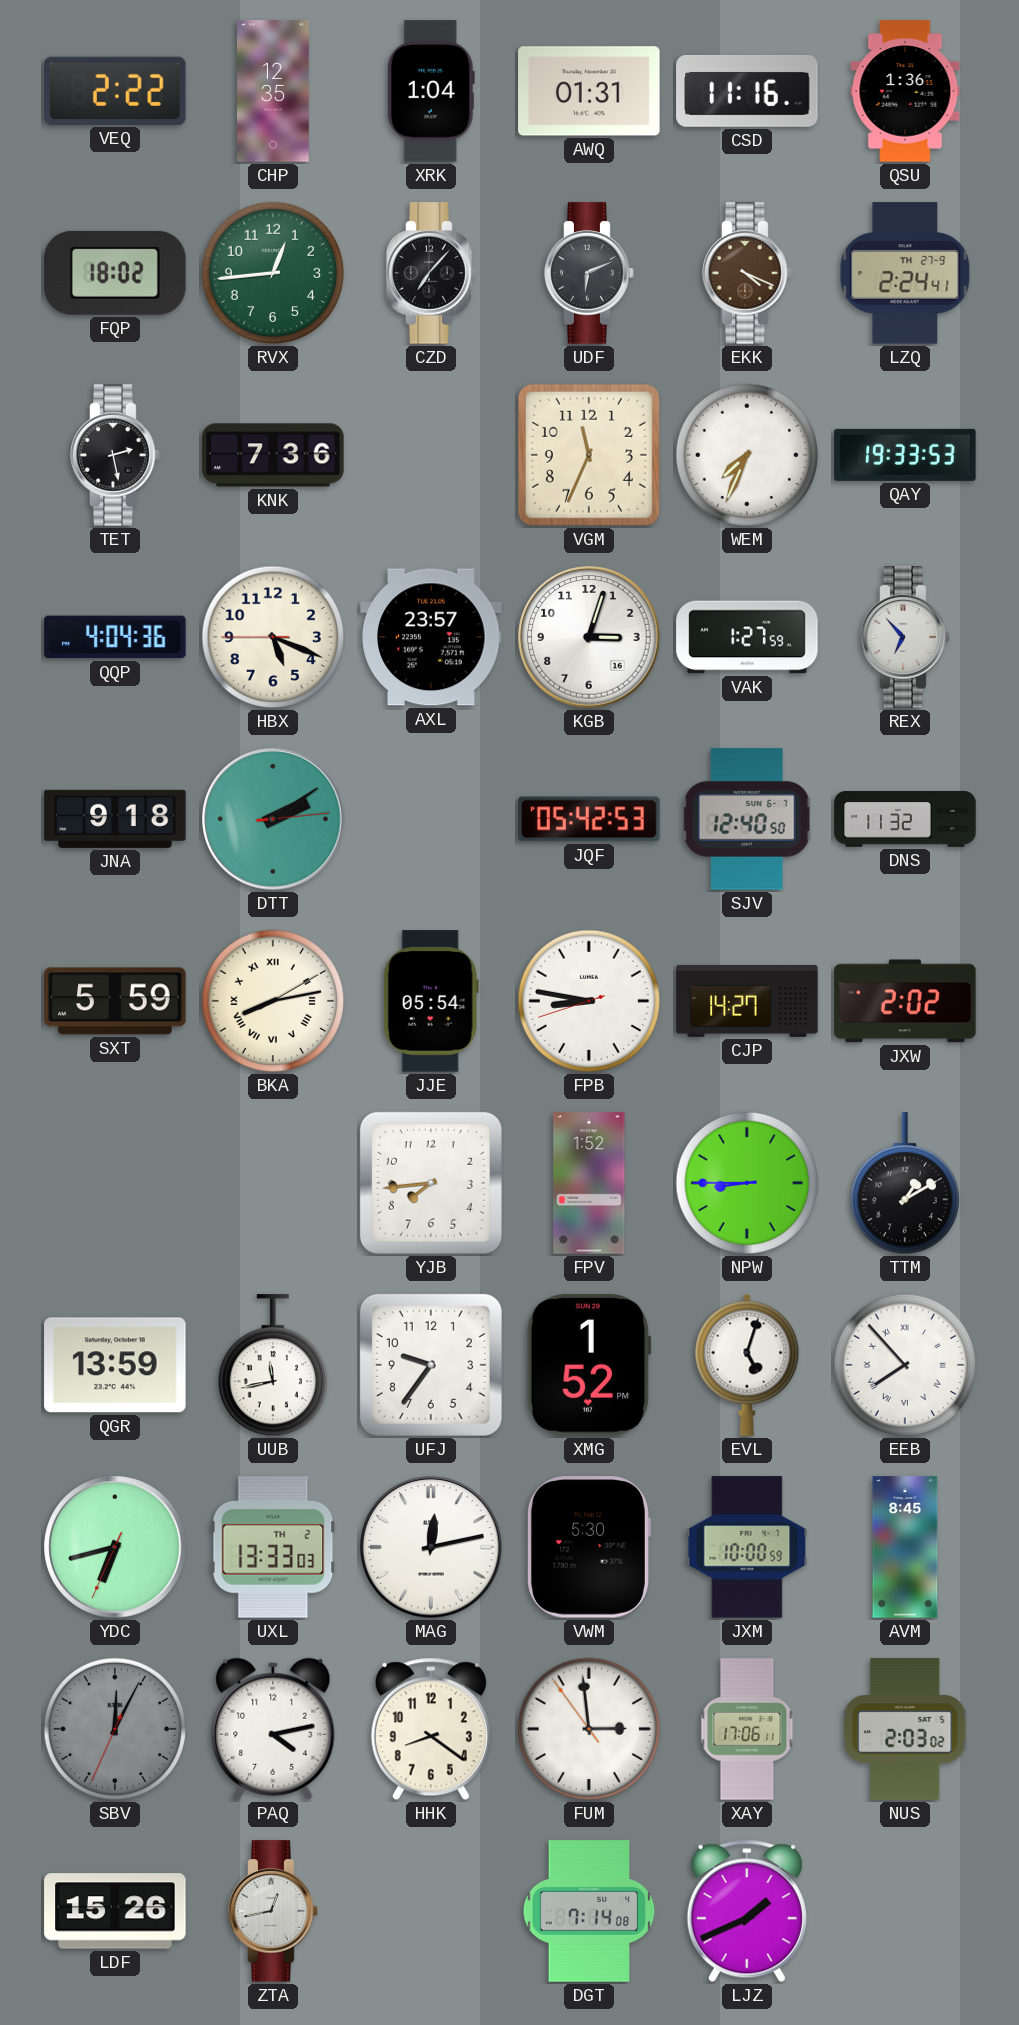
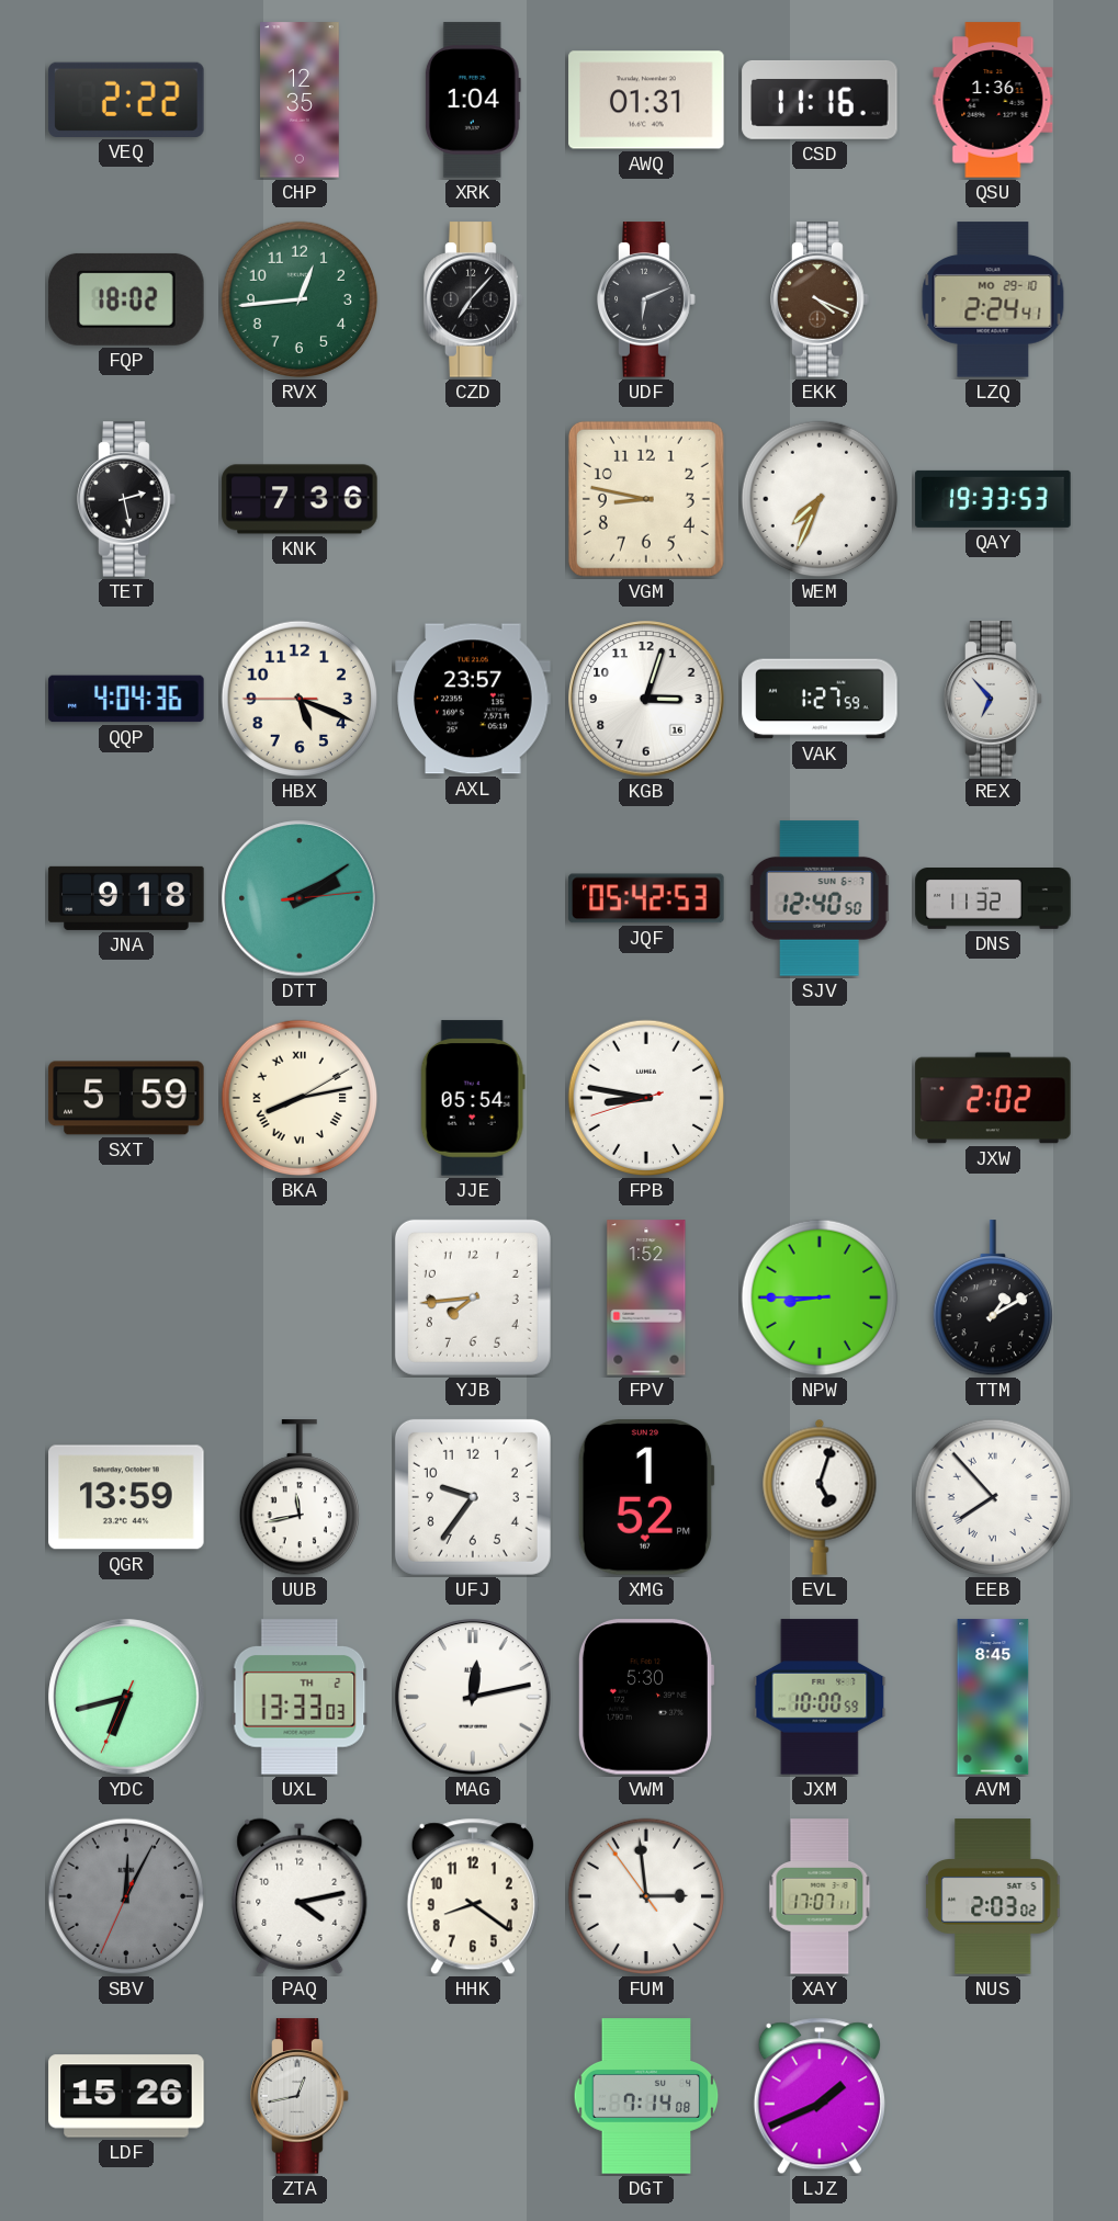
LZQ date: TH 27-9 -> MO 29-10 (993, 299)
VGM: 11:34 -> 8:47 (646, 499)
CJP: 14:27 -> none (747, 1001)
XAY: 17:06 -> 17:07 (820, 1896)
